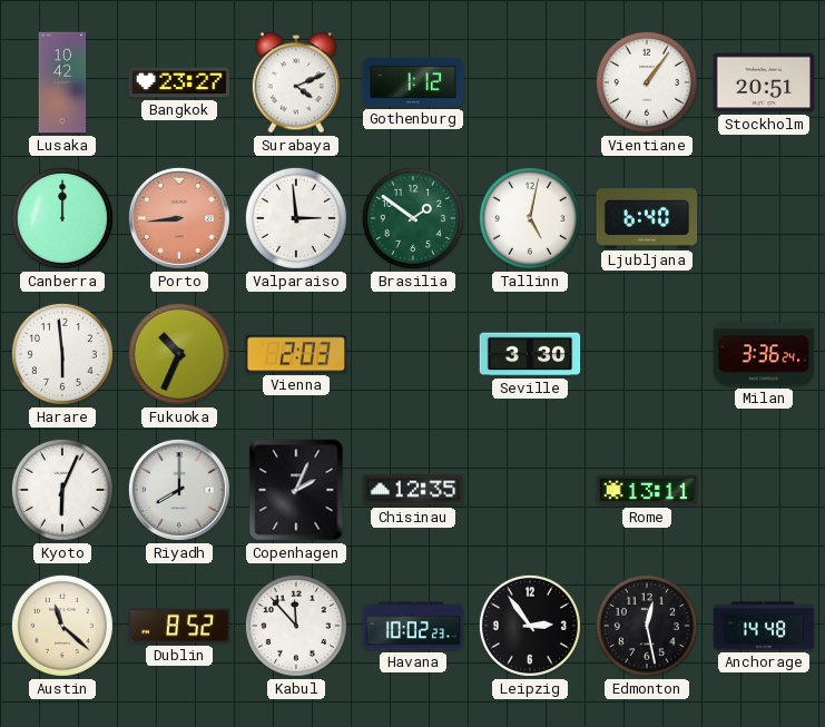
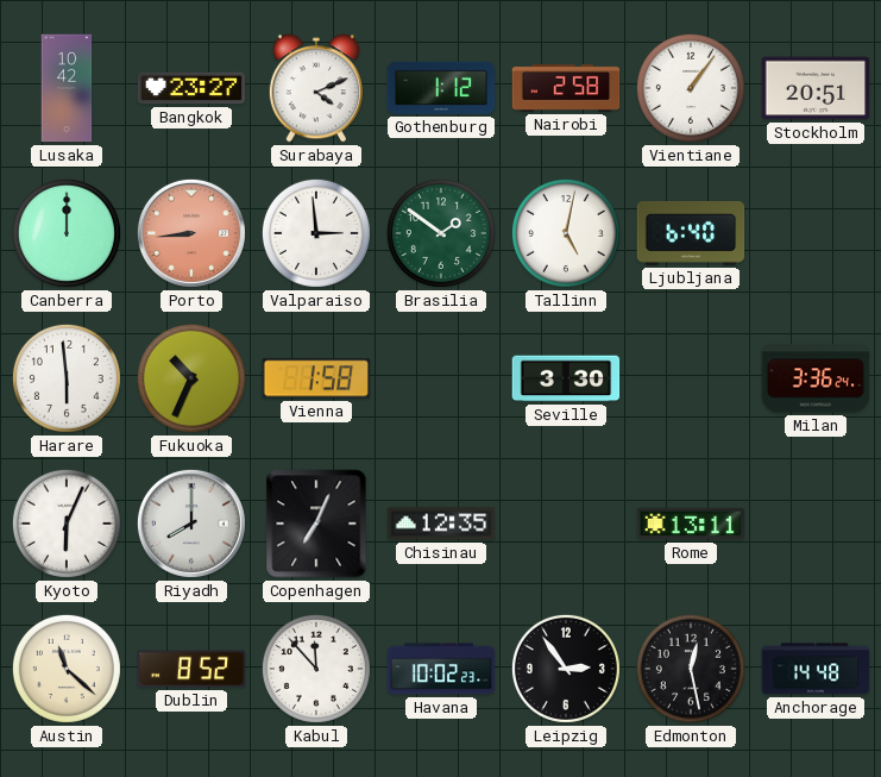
Nairobi: none -> 2:58 (566, 88)
Vienna: 2:03 -> 1:58 (316, 378)
Copenhagen: 2:04 -> 7:04 (316, 524)
